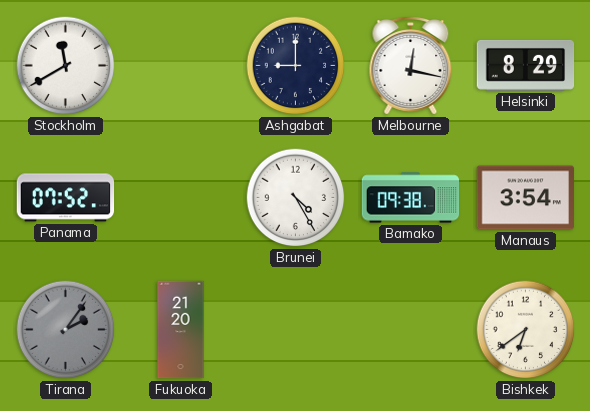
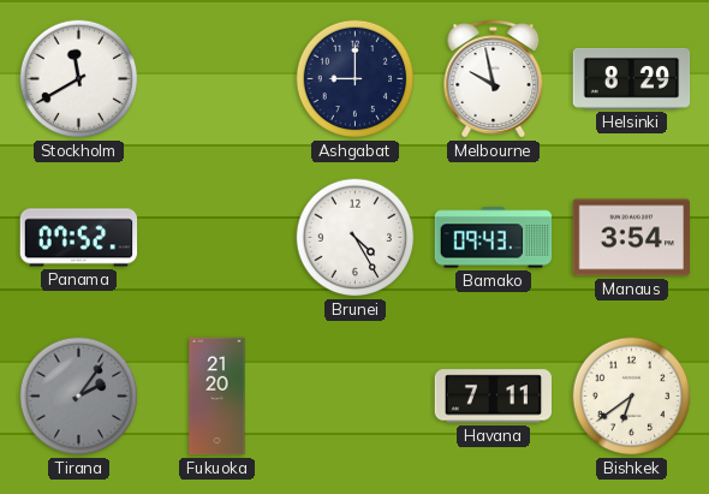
Melbourne: 12:17 -> 9:58 (494, 79)
Bamako: 09:38 -> 09:43 (494, 238)
Havana: none -> 7:11 (493, 397)
